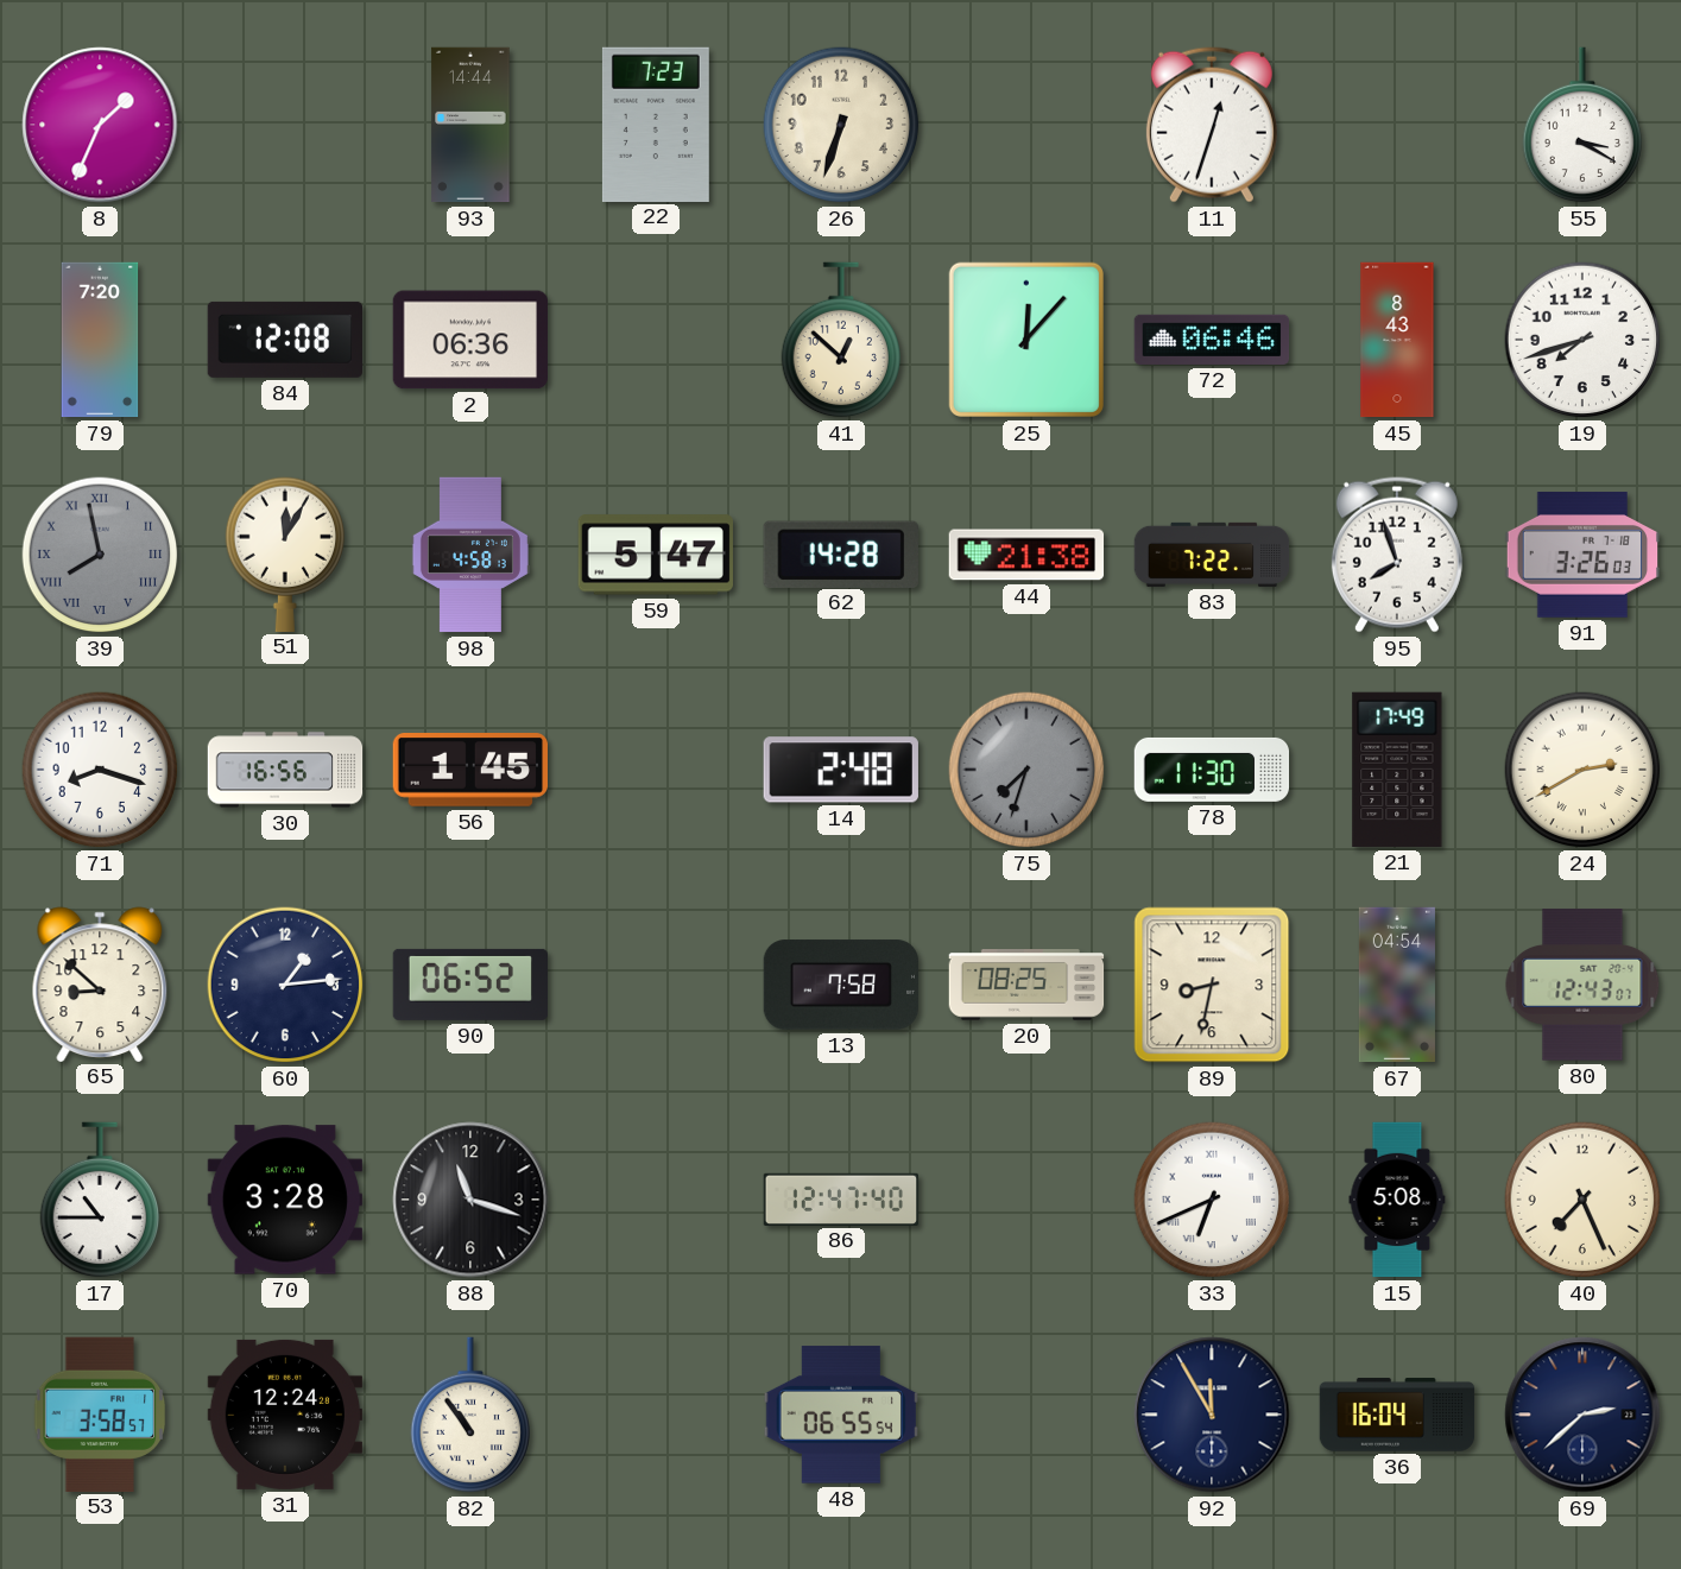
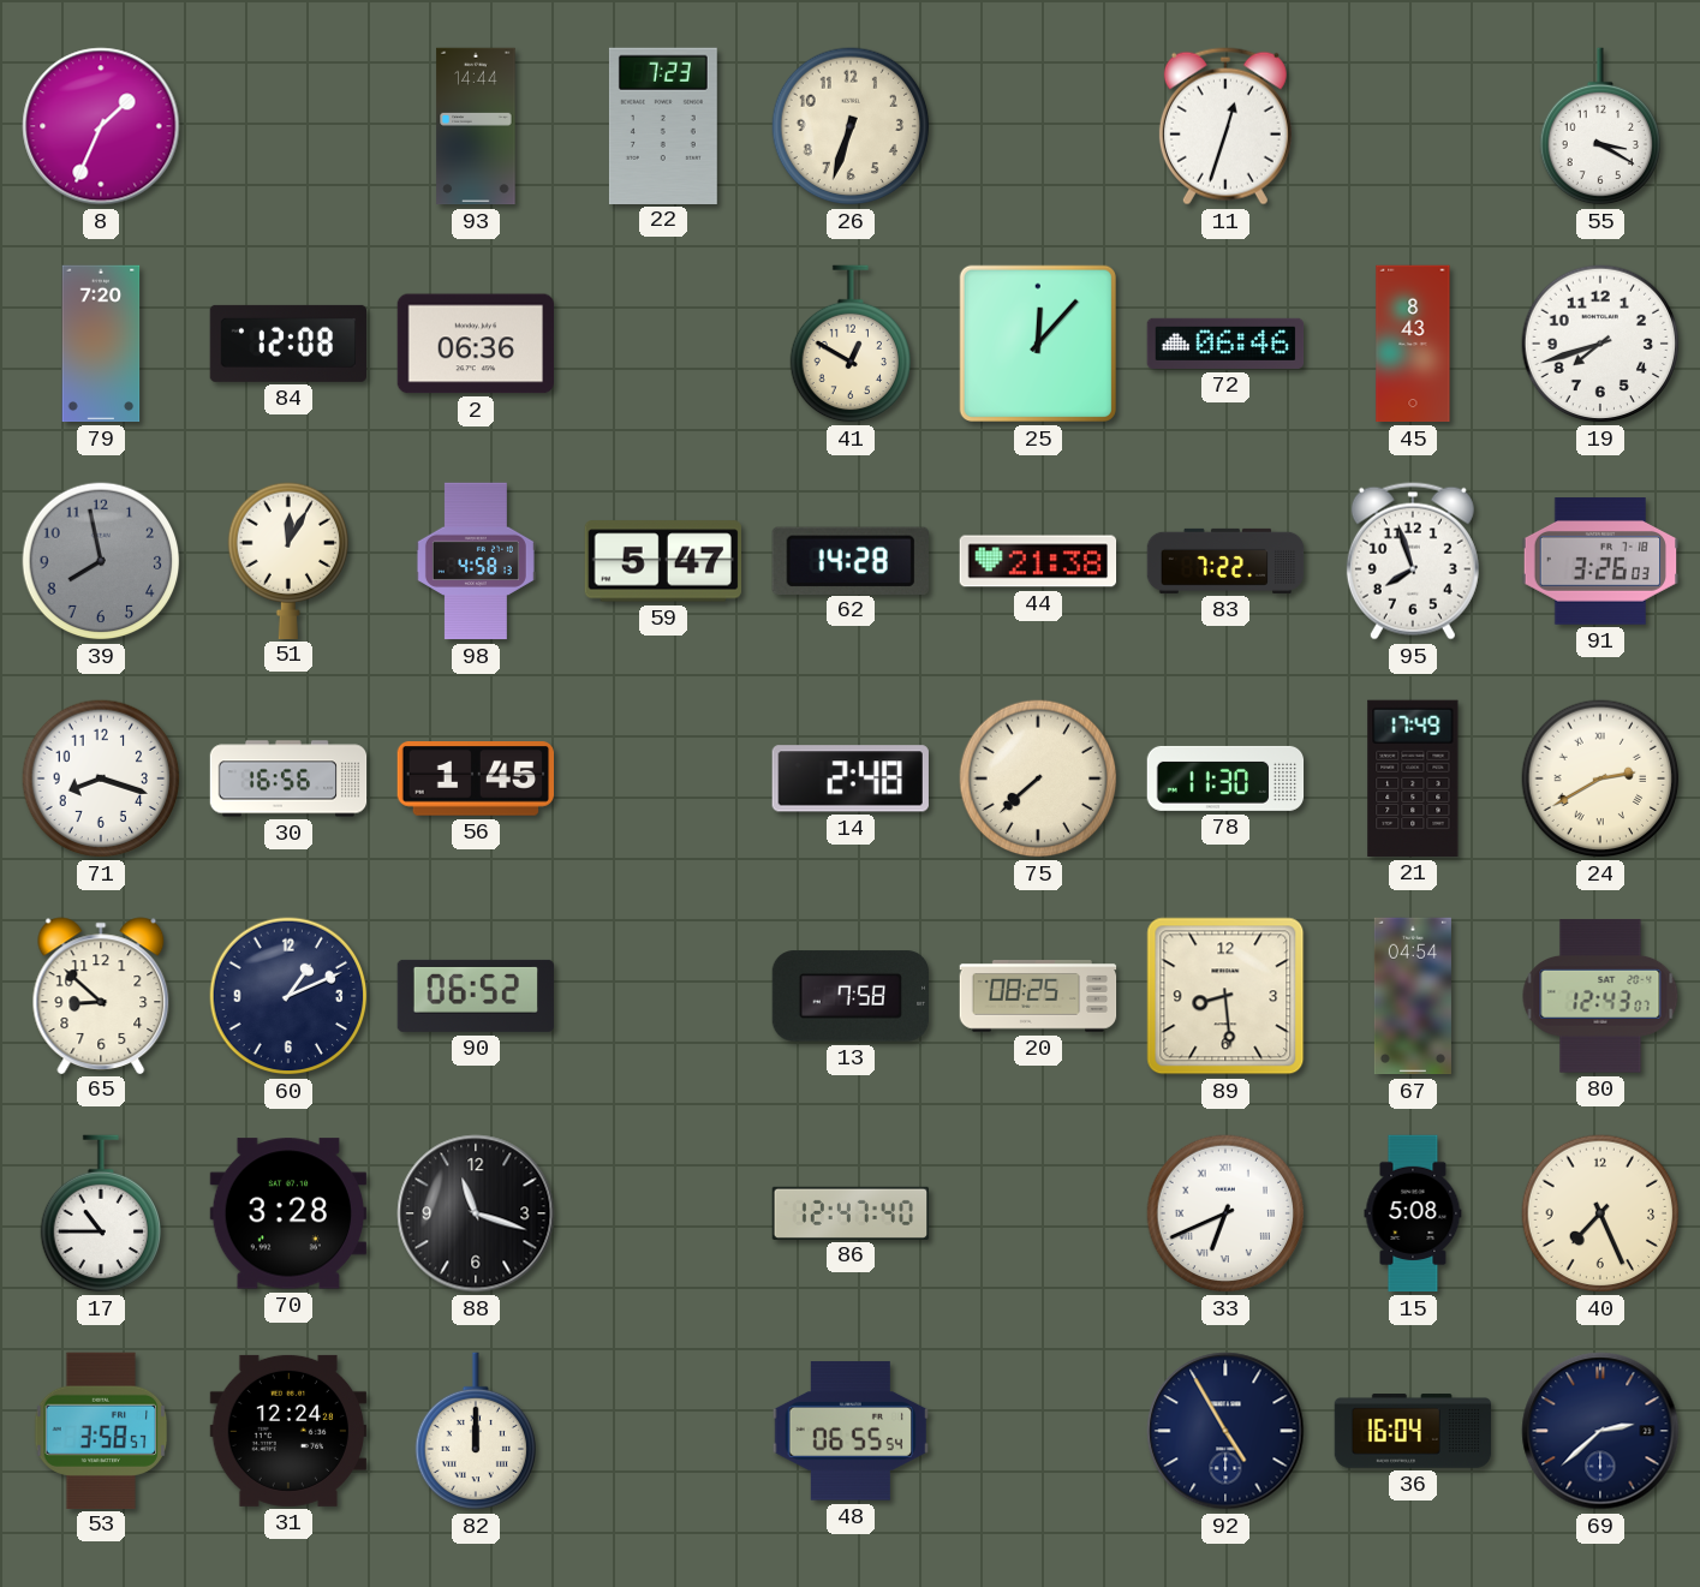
41: 12:52 -> 12:50 (849, 344)
39 numerals: Roman -> Arabic (101, 561)
75: 7:33 -> 7:38 (1038, 778)
75 dial: grey -> cream (1038, 778)
60: 1:14 -> 1:11 (288, 996)
89: 8:32 -> 8:29 (1225, 996)
82: 10:54 -> 12:00 (475, 1431)
92: 11:55 -> 4:55 (1225, 1431)
